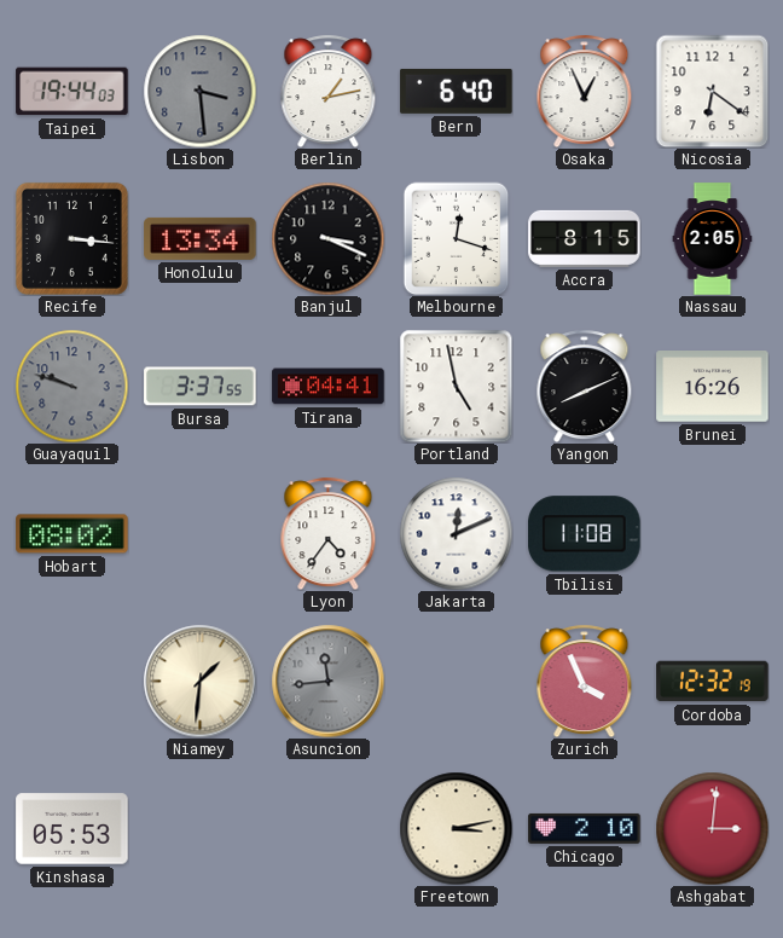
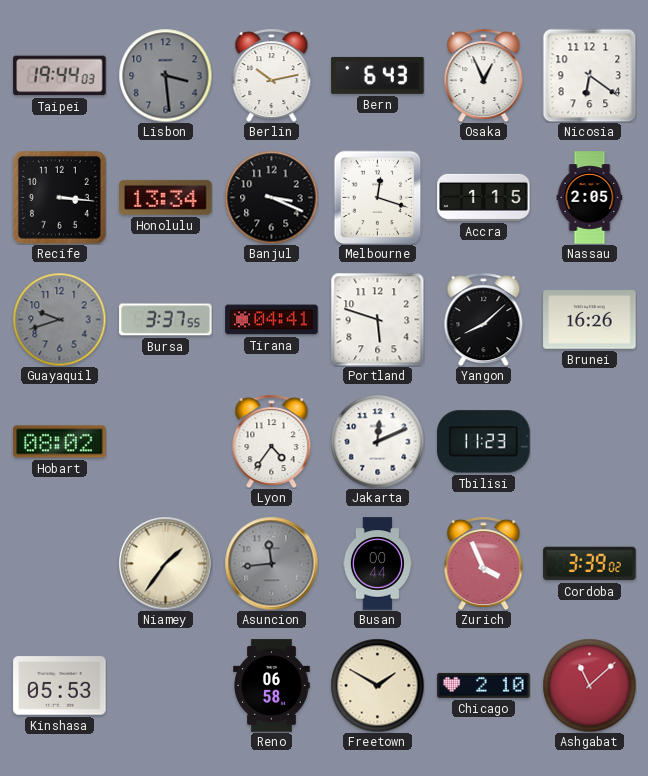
Berlin: 1:13 -> 10:13 (272, 75)
Bern: 6:40 -> 6:43 (378, 75)
Accra: 8:15 -> 1:15 (484, 197)
Guayaquil: 9:48 -> 9:42 (59, 319)
Portland: 4:58 -> 5:48 (377, 319)
Yangon: 8:11 -> 8:08 (484, 319)
Tbilisi: 11:08 -> 11:23 (484, 442)
Niamey: 1:31 -> 1:36 (165, 563)
Busan: none -> 00:44 (377, 564)
Cordoba: 12:32 -> 3:39 (590, 564)
Reno: none -> 06:58 (272, 686)
Freetown: 3:13 -> 1:50 (377, 685)
Ashgabat: 3:01 -> 11:08 (589, 685)
